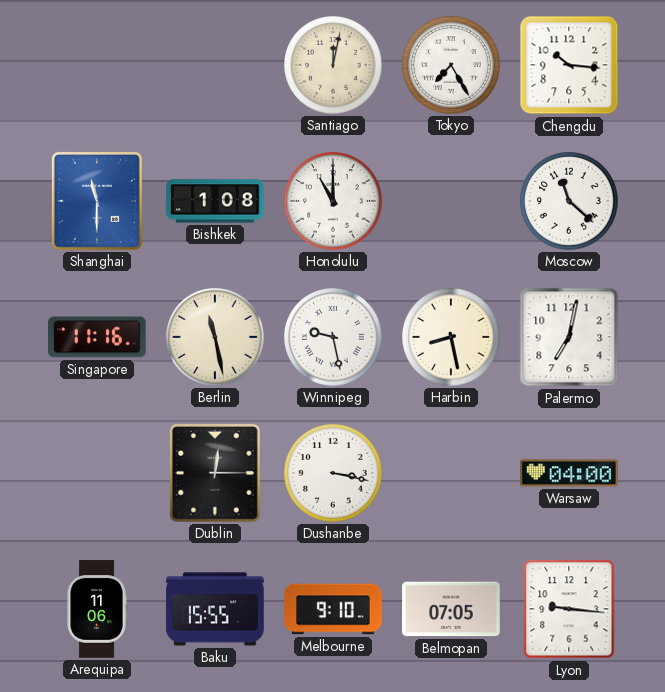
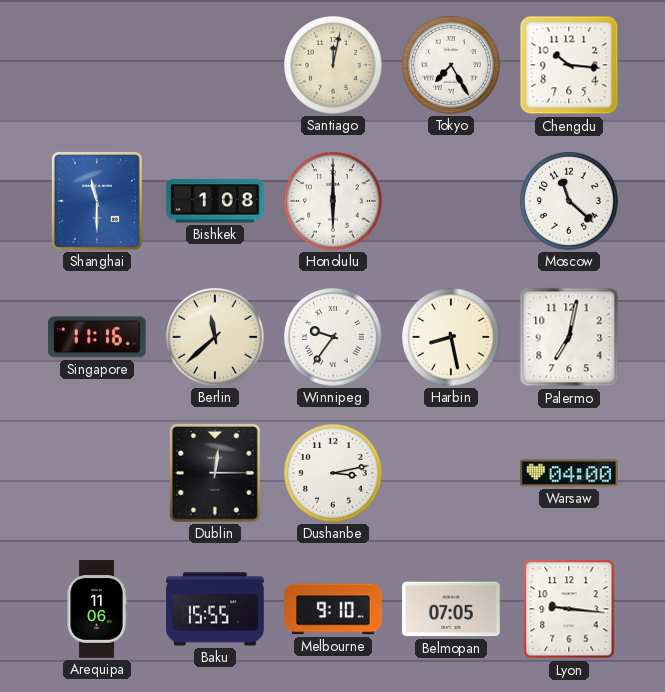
Honolulu: 11:00 -> 6:00 (334, 202)
Berlin: 11:28 -> 11:38 (216, 338)
Winnipeg: 9:28 -> 9:36 (334, 338)
Dushanbe: 3:17 -> 3:13 (334, 474)
